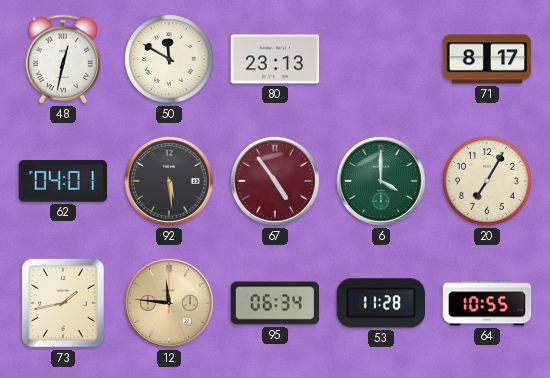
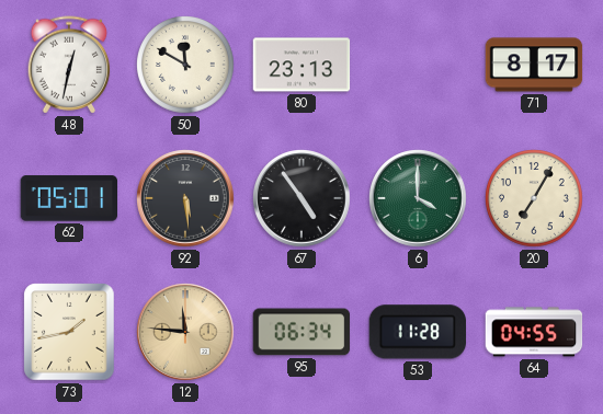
62: 04:01 -> 05:01 (69, 198)
67 dial: burgundy -> black (303, 199)
64: 10:55 -> 04:55 (534, 332)
